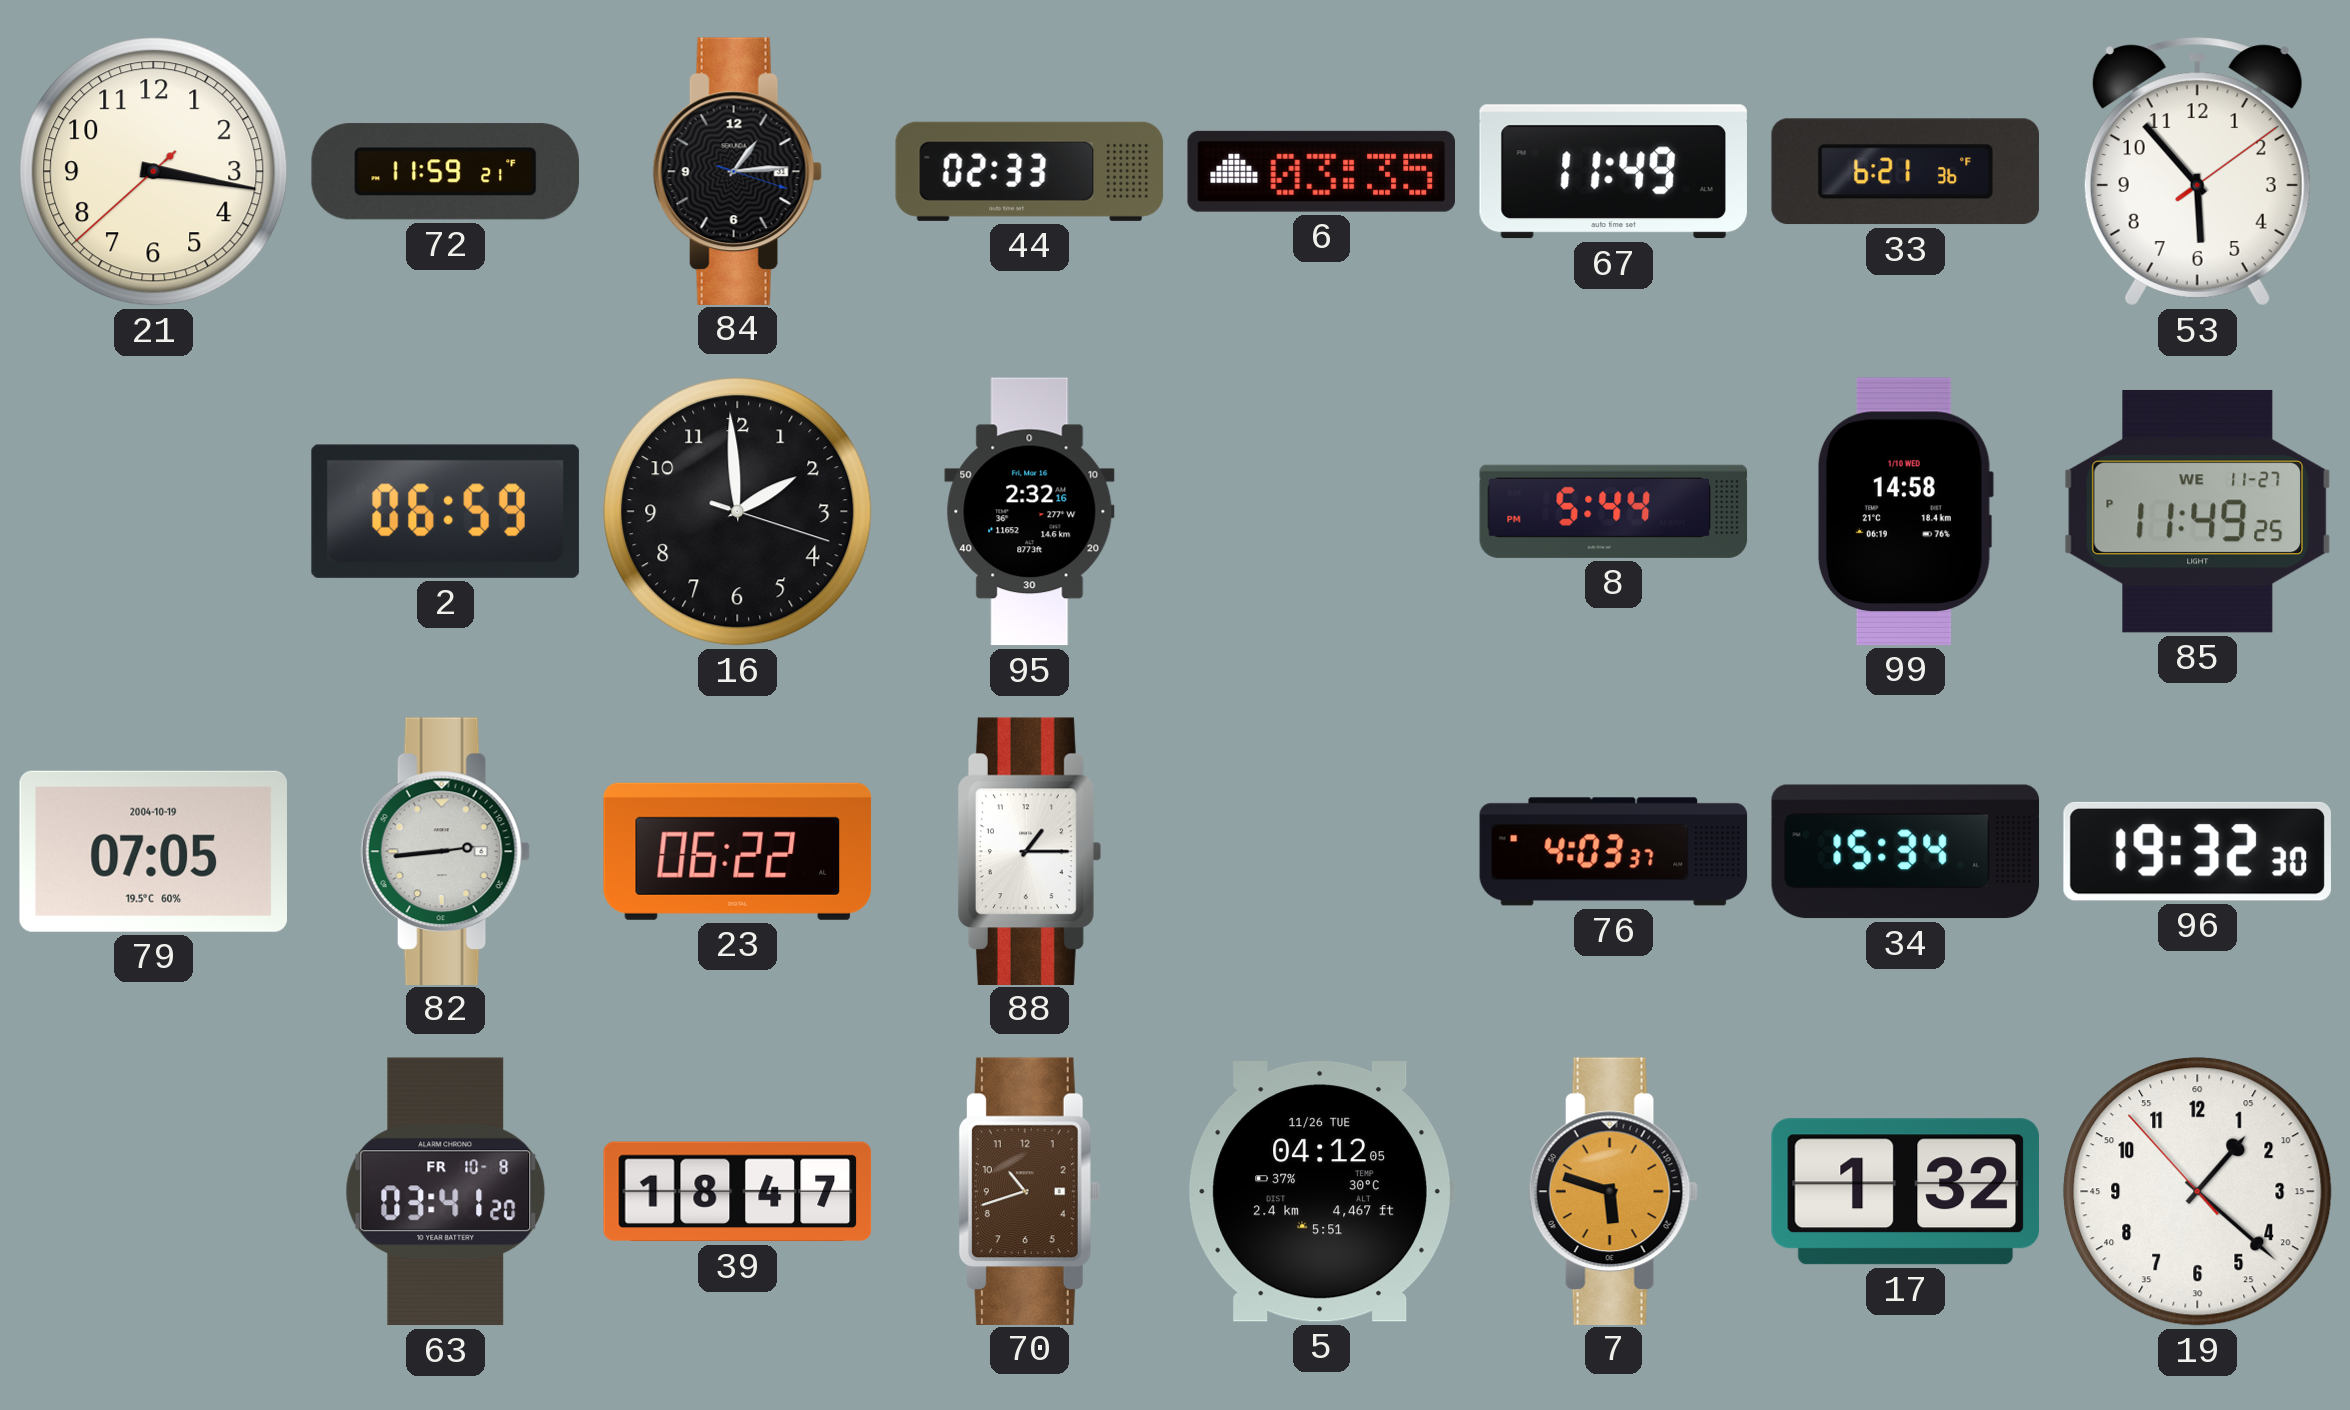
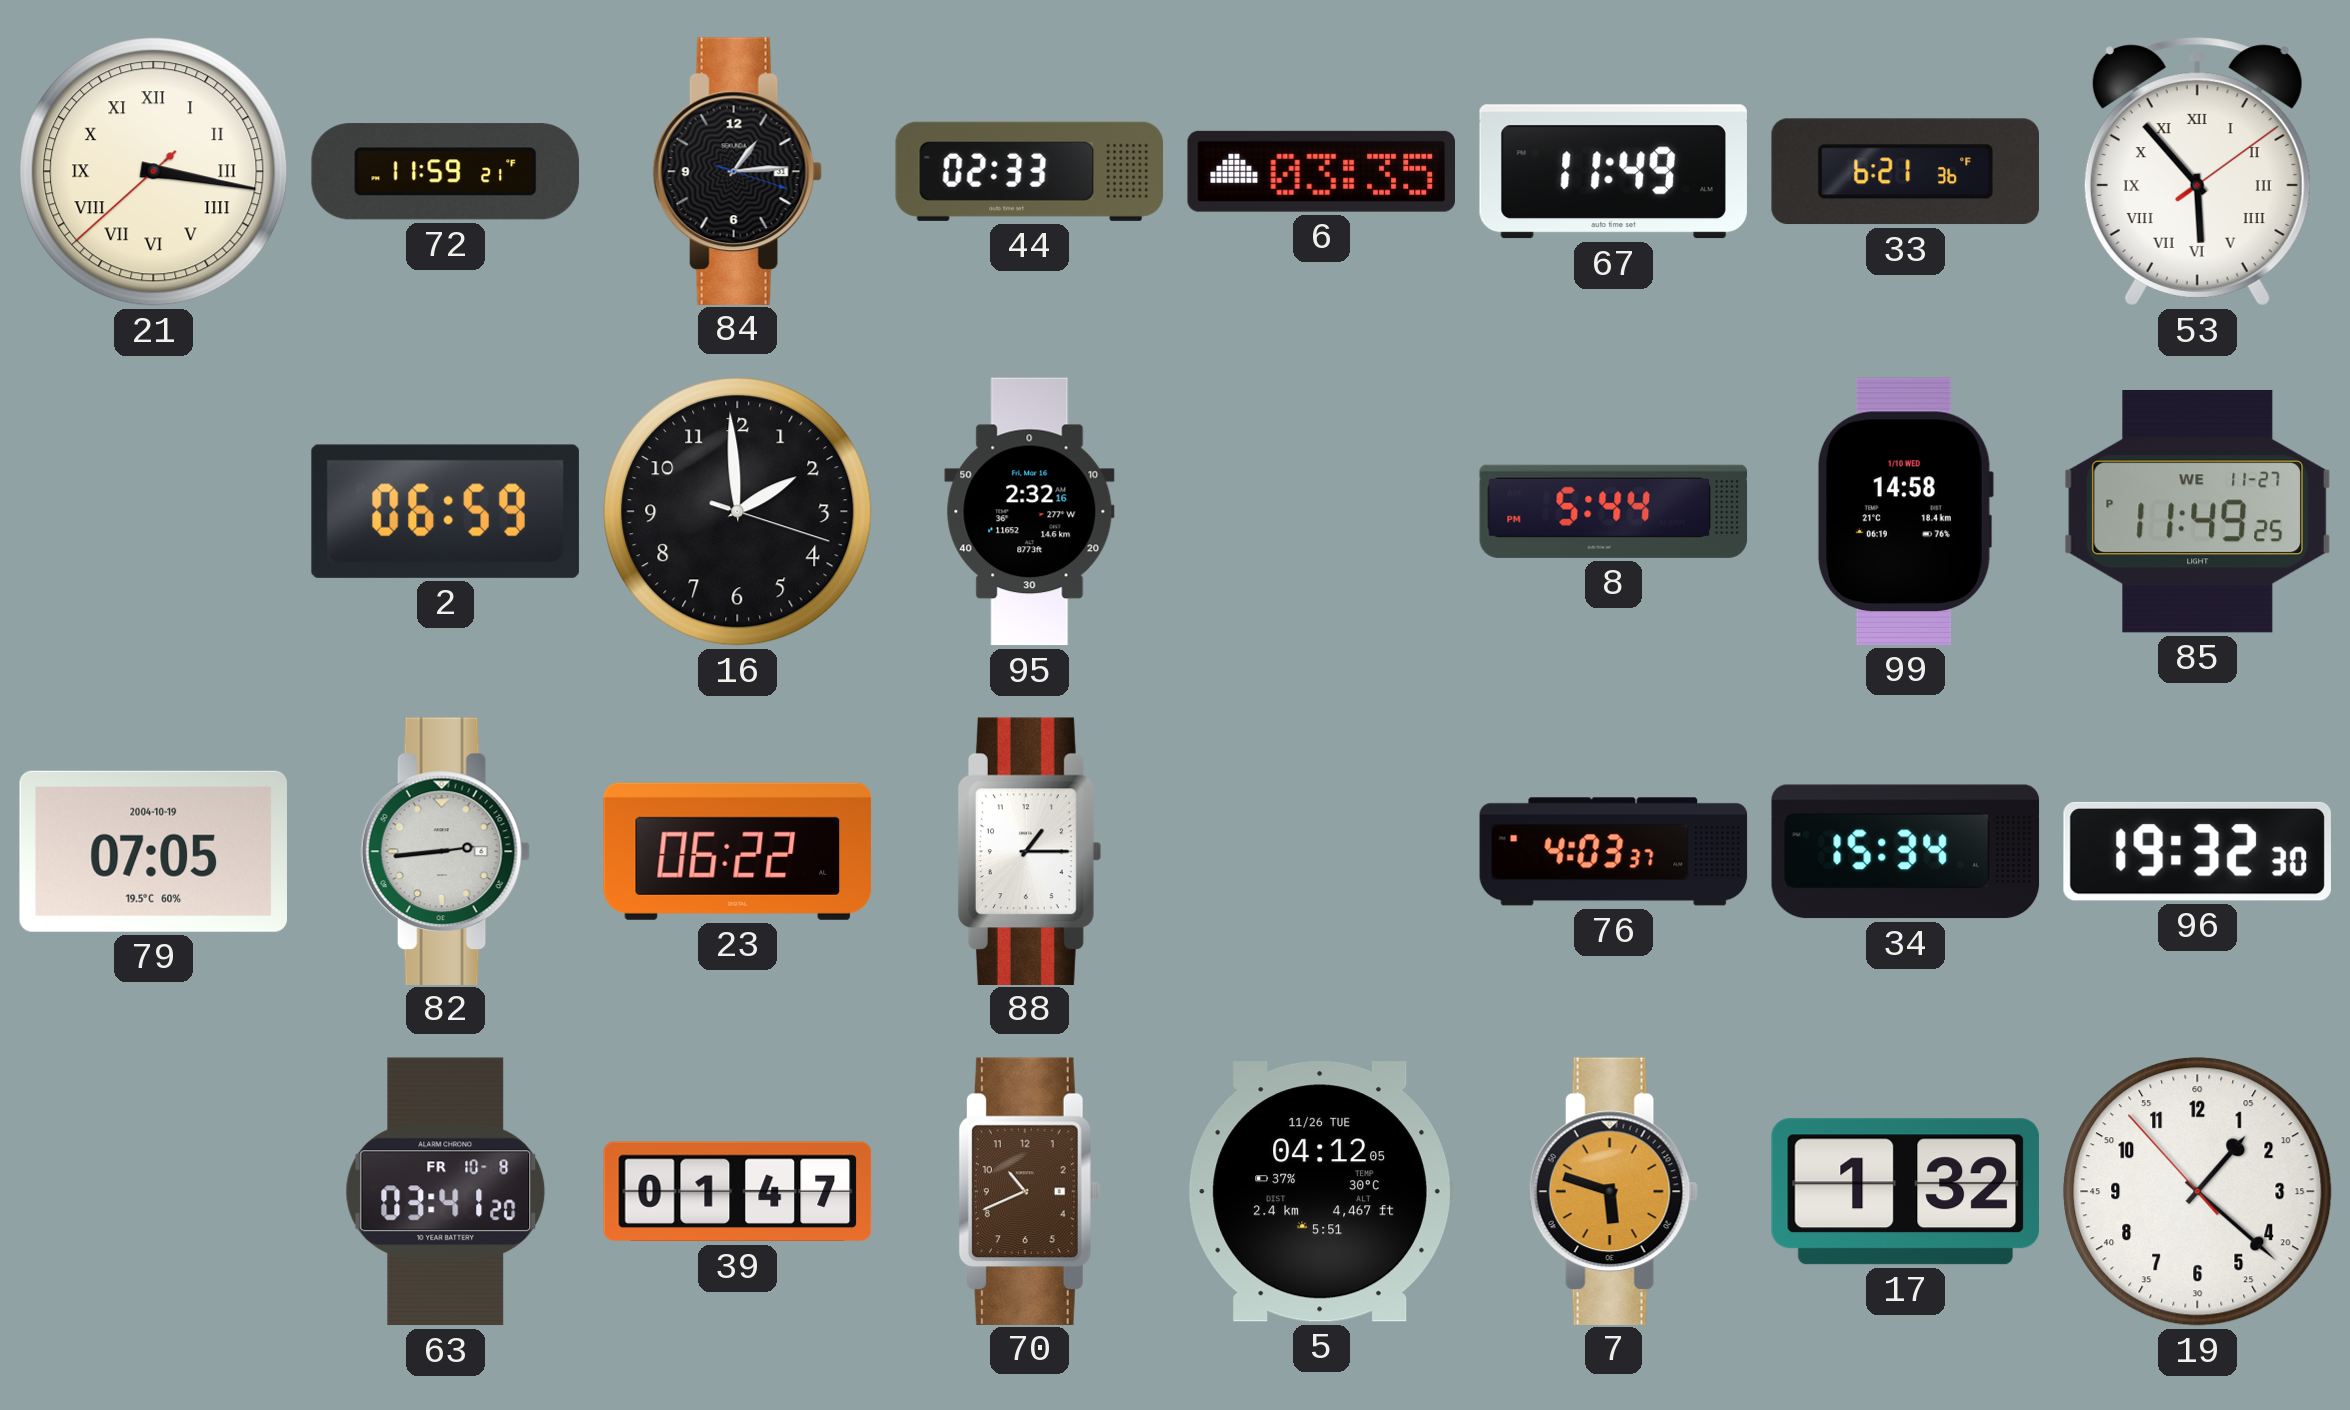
21 numerals: Arabic -> Roman (154, 172)
53 numerals: Arabic -> Roman (2197, 172)
39: 18:47 -> 01:47 (738, 1192)
70: 10:42 -> 10:41 (1029, 1191)
